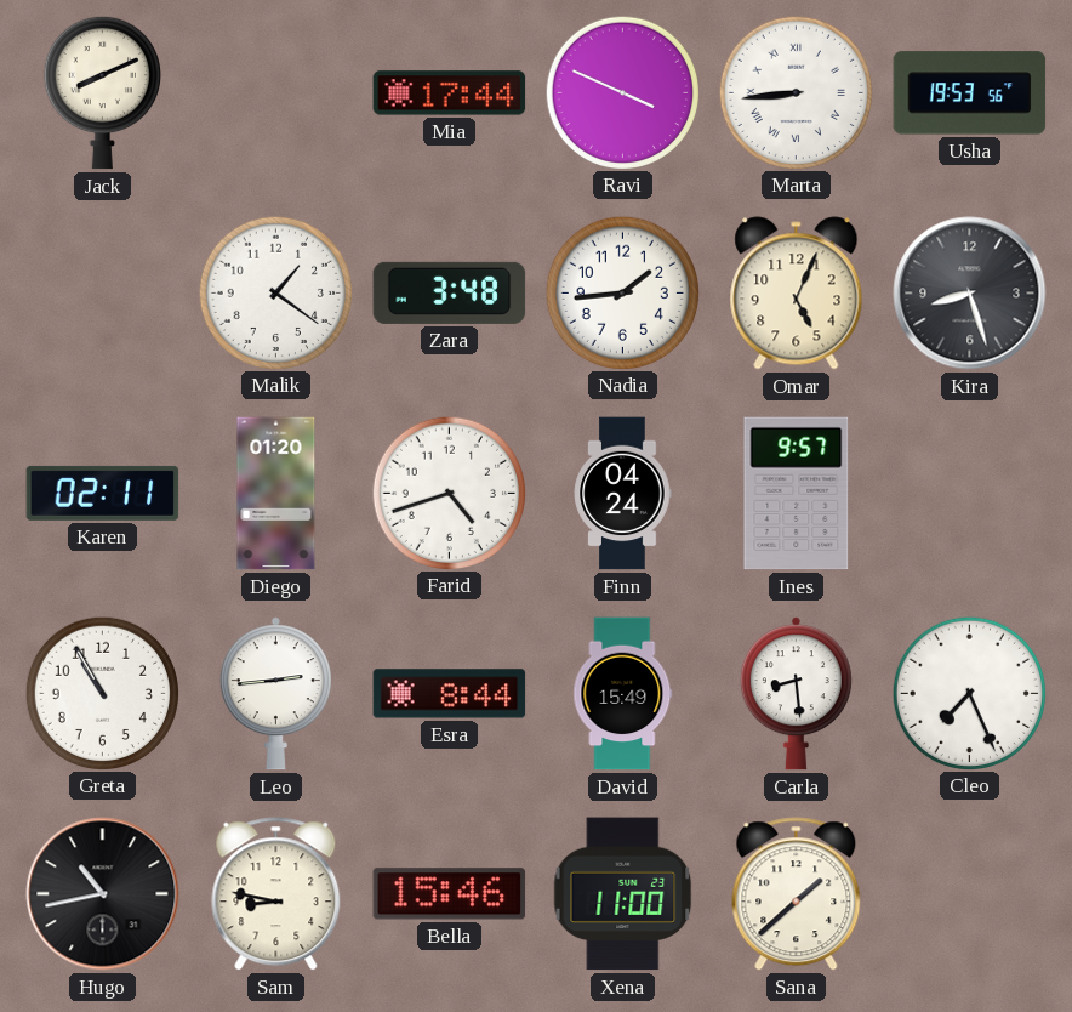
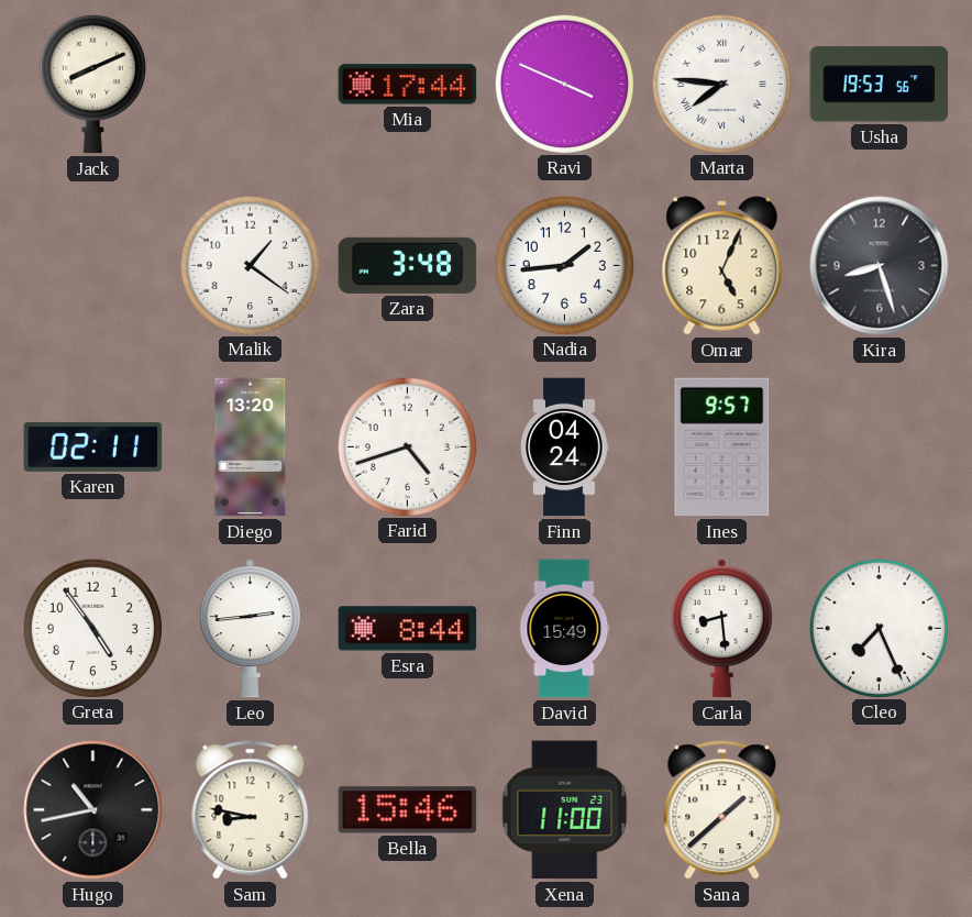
Marta: 8:44 -> 7:46 (721, 84)
Diego: 01:20 -> 13:20 (251, 448)
Greta: 10:55 -> 4:54 (92, 628)
